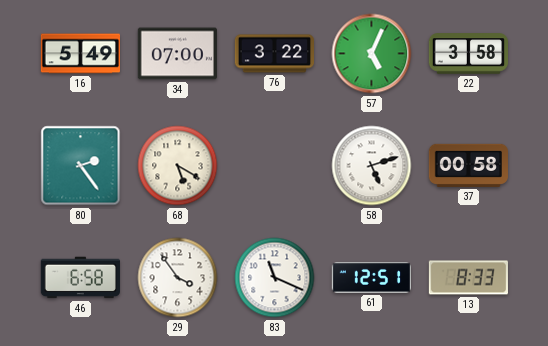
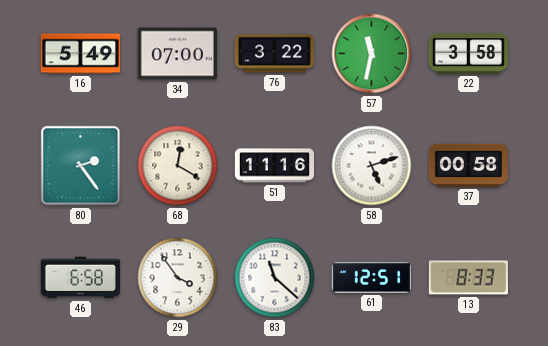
57: 5:04 -> 11:32 (372, 54)
68: 5:20 -> 12:20 (178, 166)
51: none -> 11:16 (274, 166)
83: 11:19 -> 11:22 (275, 278)
